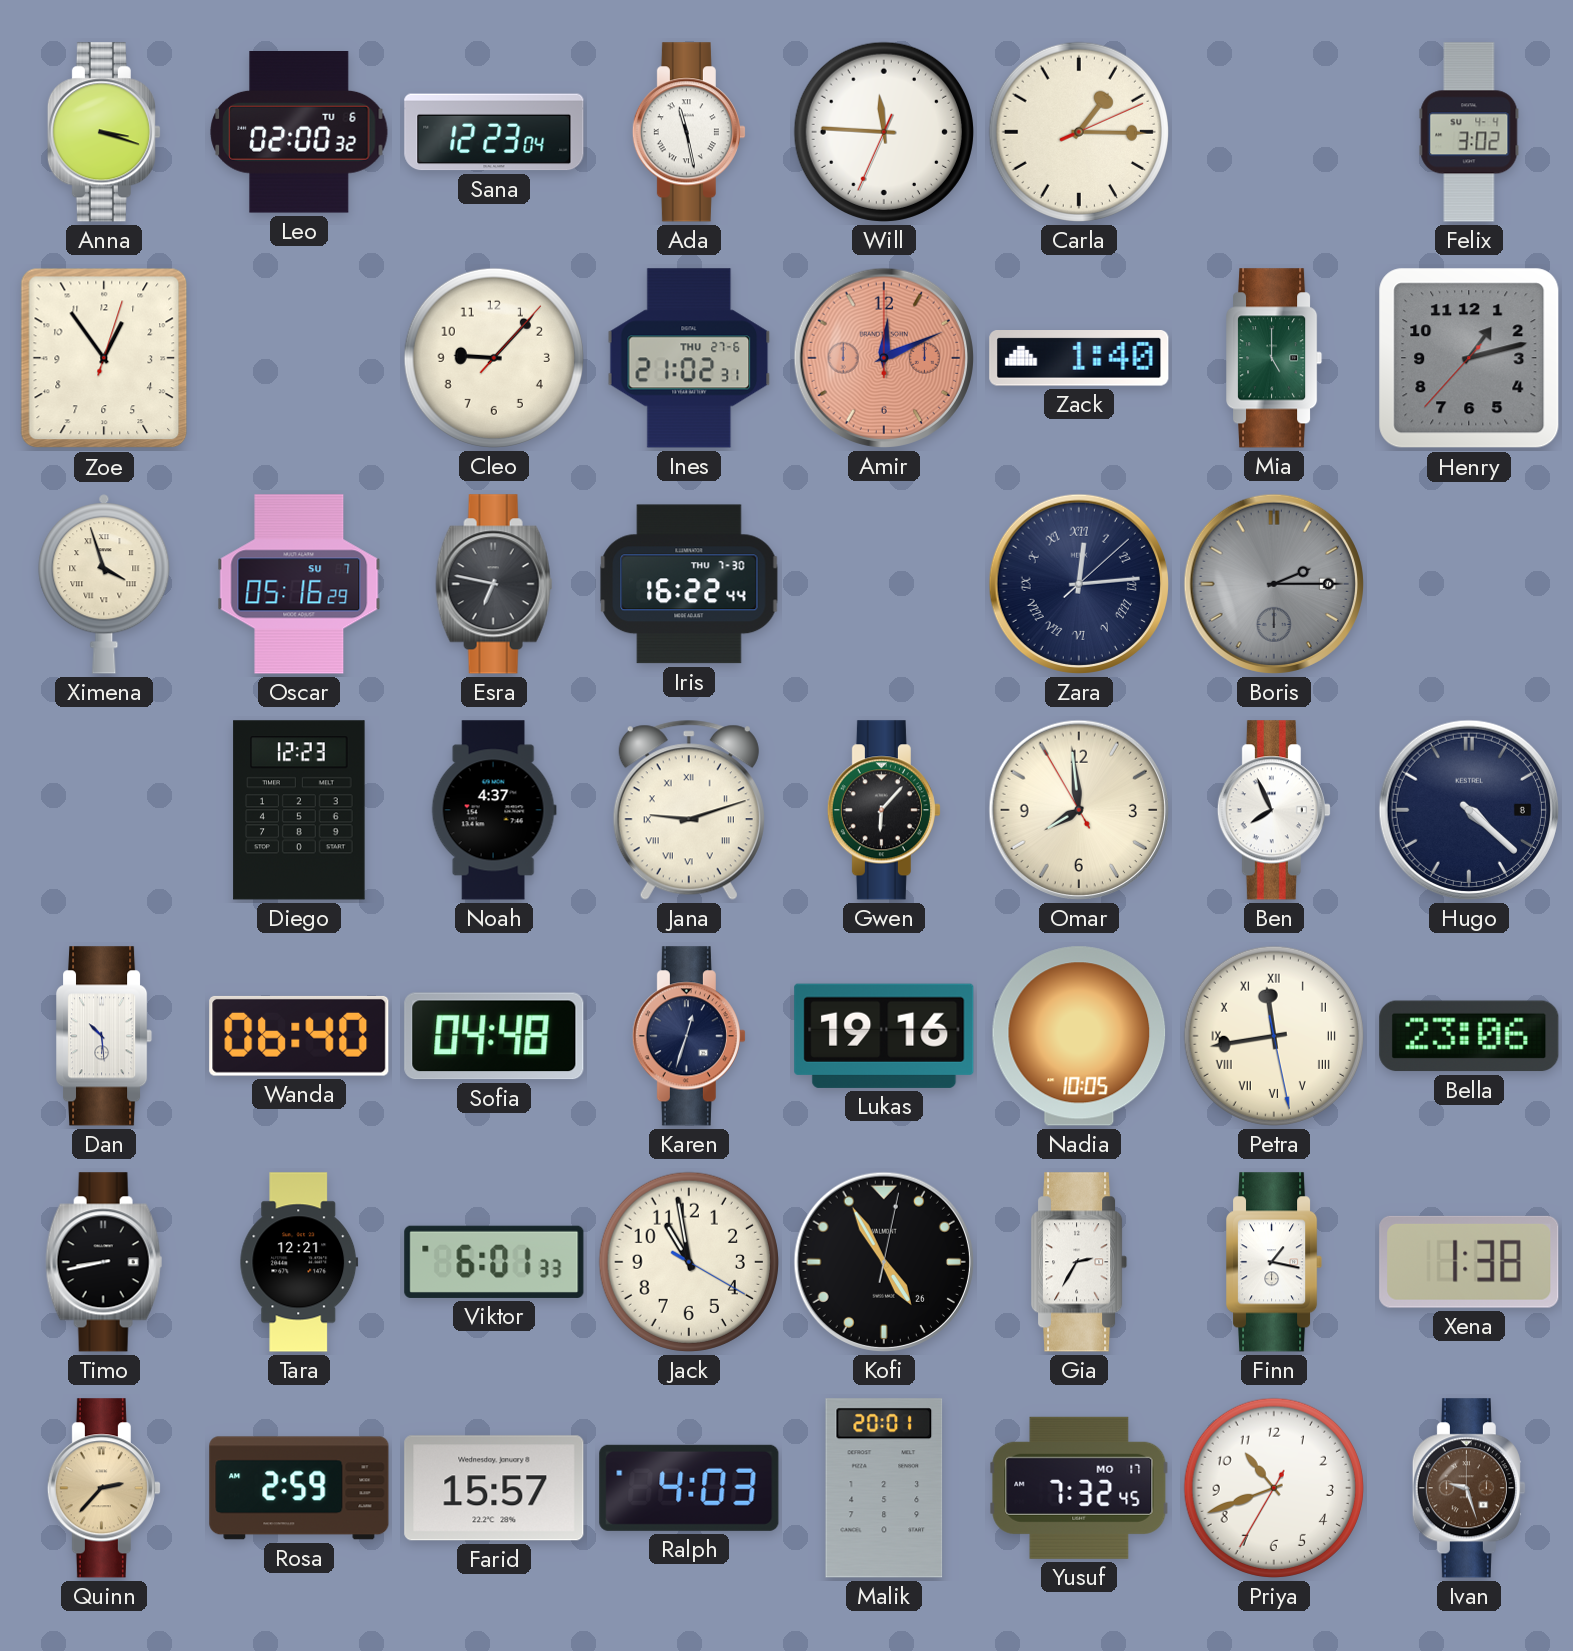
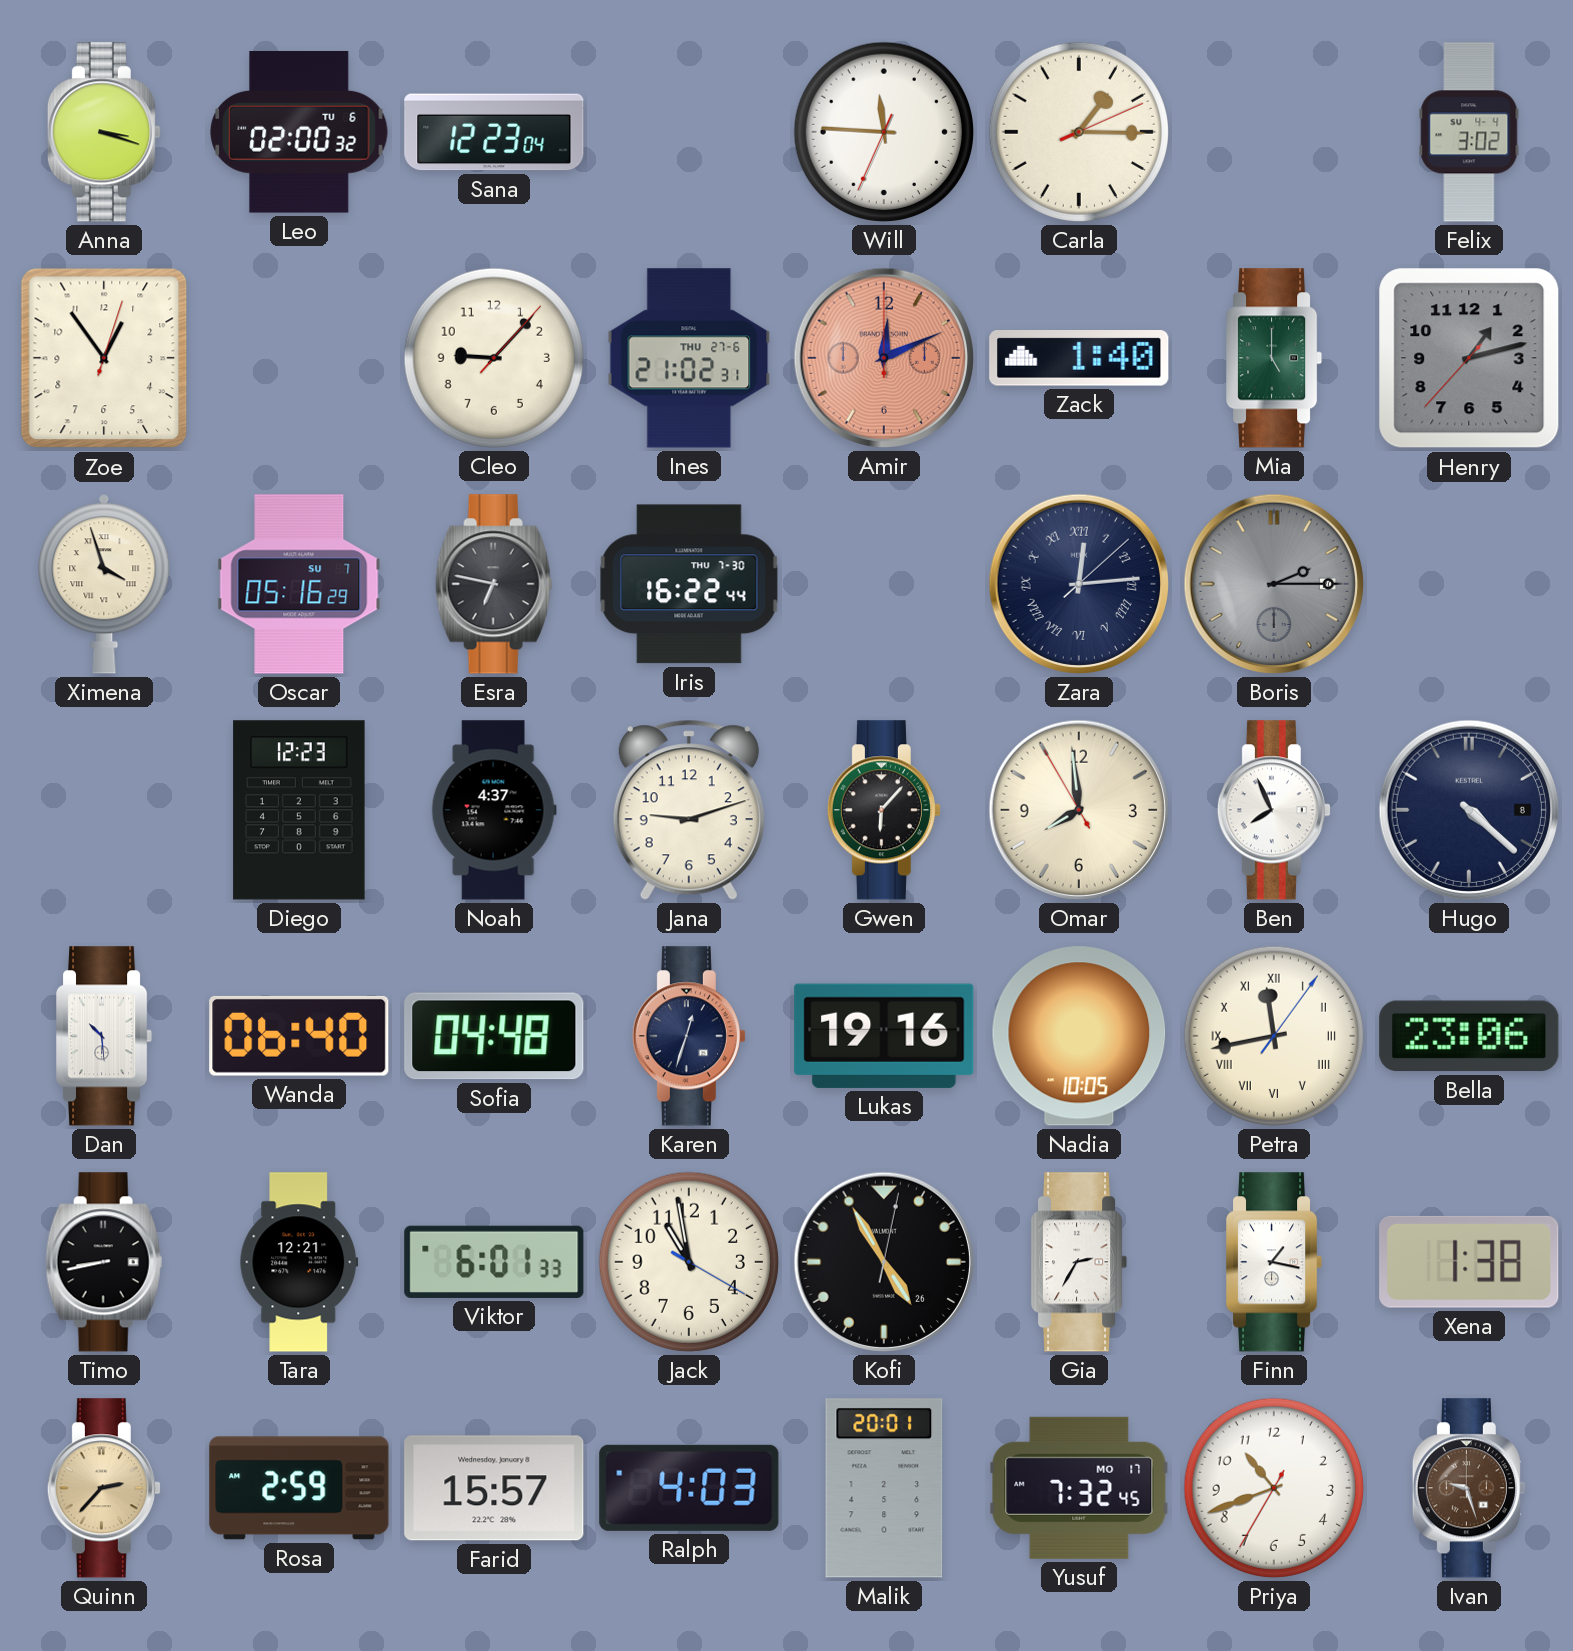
Ada: 11:28 -> none (689, 132)
Jana numerals: Roman -> Arabic (689, 810)
Petra: 11:43:28 -> 11:43:06 (1274, 1036)
